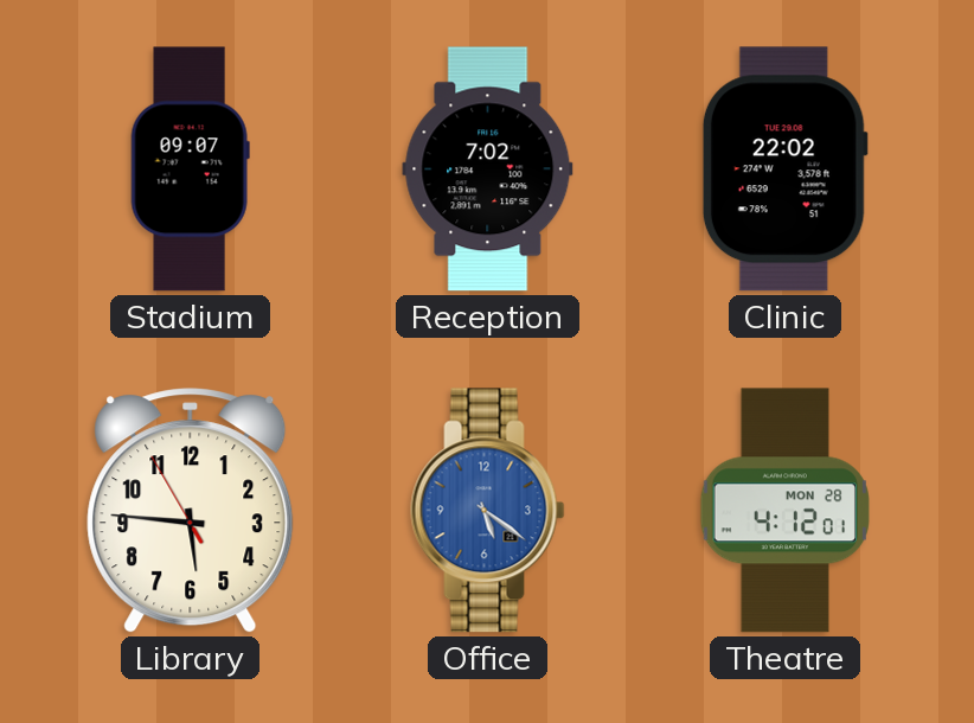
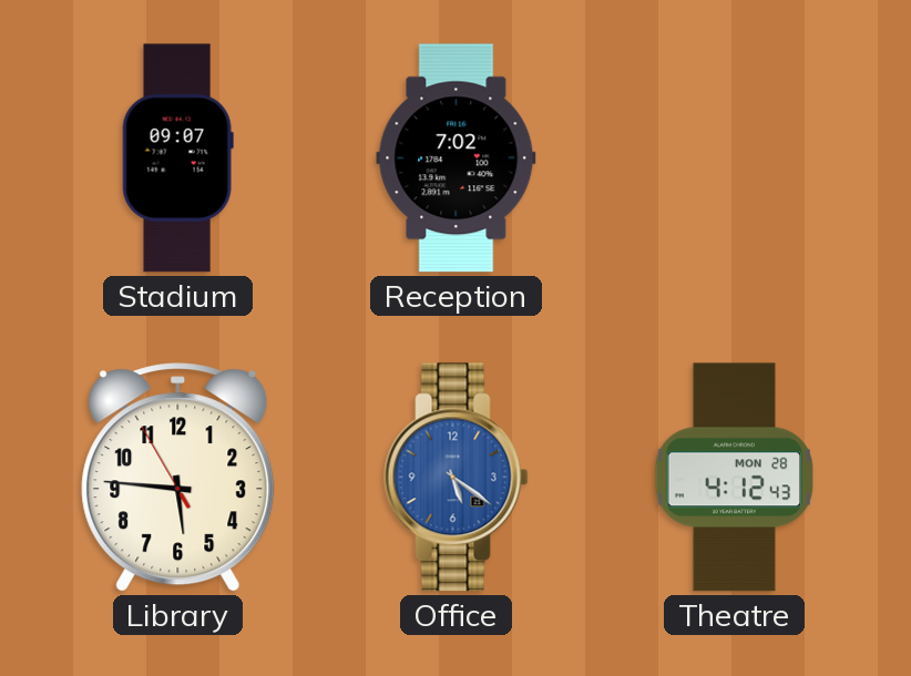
Clinic: 22:02 -> none (784, 169)
Theatre: 4:12:01 -> 4:12:43 (734, 478)
